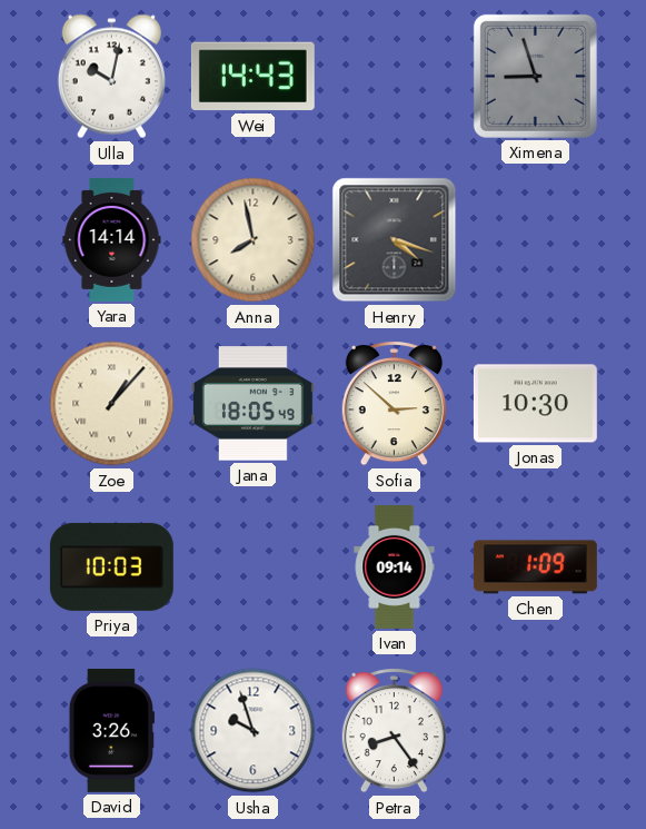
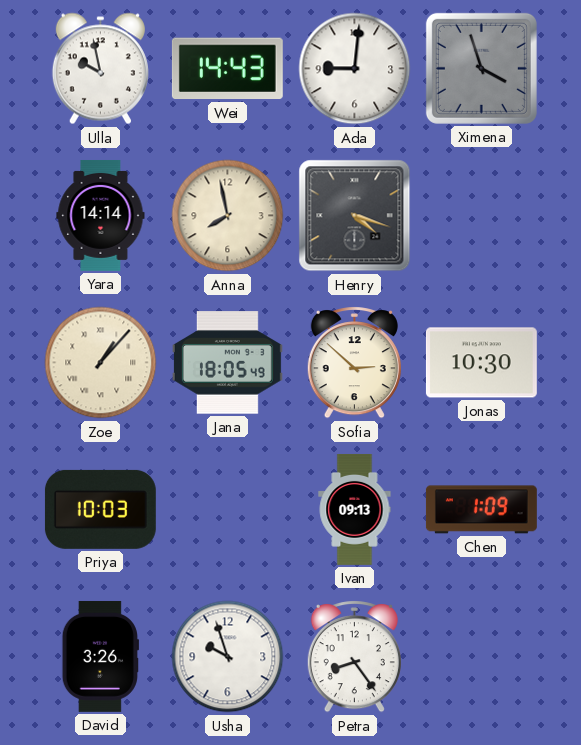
Ulla: 10:02 -> 9:58 (100, 69)
Ada: none -> 9:01 (355, 69)
Ximena: 8:57 -> 3:57 (481, 68)
Ivan: 09:14 -> 09:13 (355, 509)
